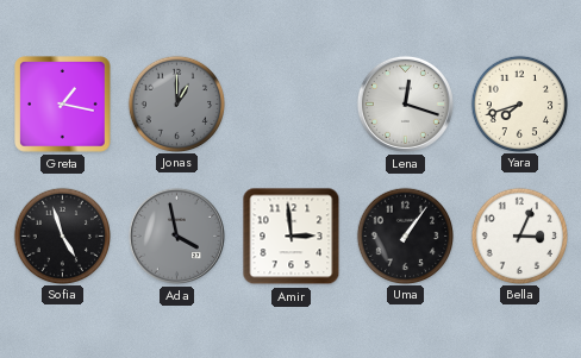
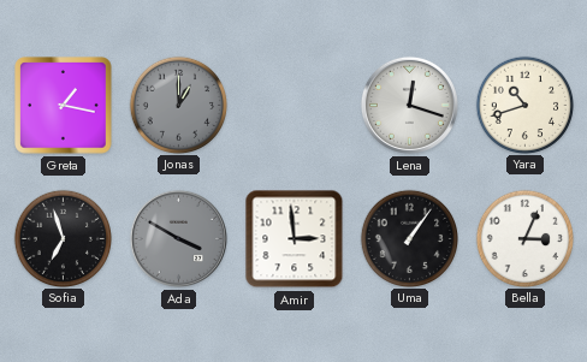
Yara: 7:42 -> 10:42 (524, 105)
Sofia: 4:57 -> 6:57 (63, 238)
Ada: 3:58 -> 3:50 (178, 238)
